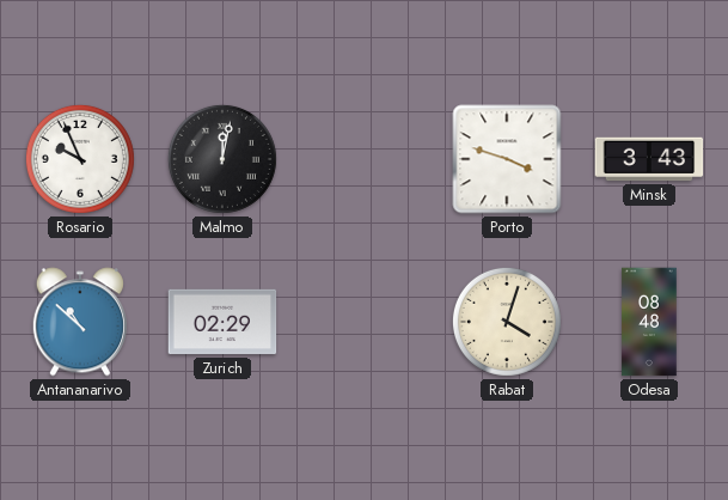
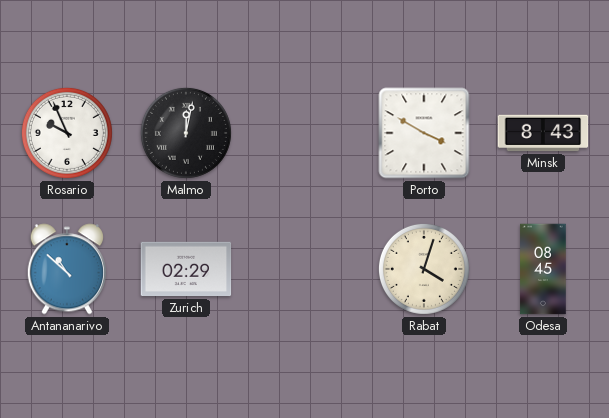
Porto: 3:48 -> 3:50 (424, 133)
Minsk: 3:43 -> 8:43 (543, 133)
Odesa: 08:48 -> 08:45 (543, 269)
